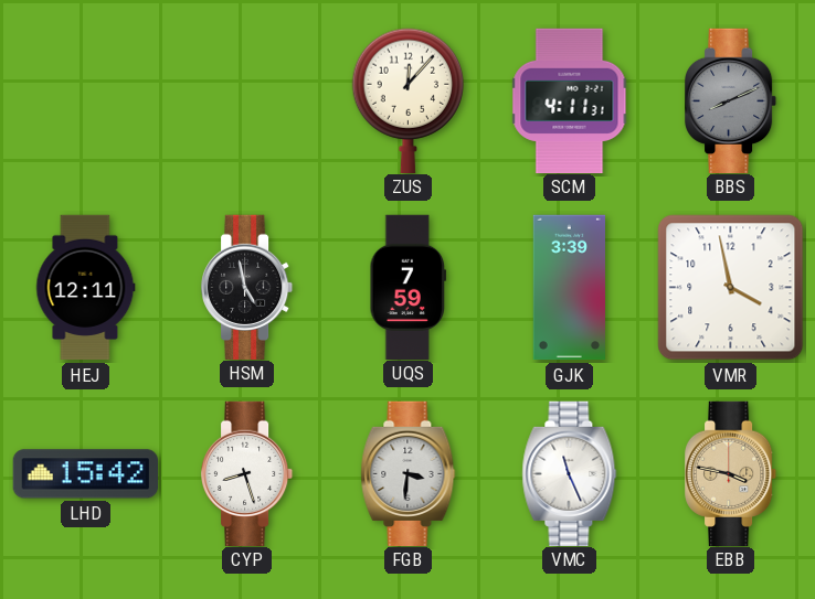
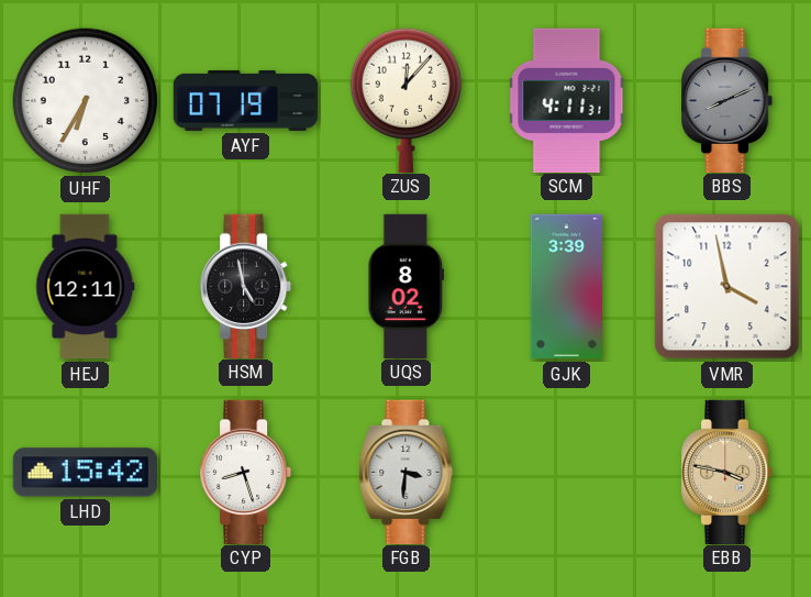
UHF: none -> 6:35 (86, 101)
AYF: none -> 07:19 (246, 100)
UQS: 7:59 -> 8:02 (407, 286)
VMC: 11:26 -> none (570, 473)
